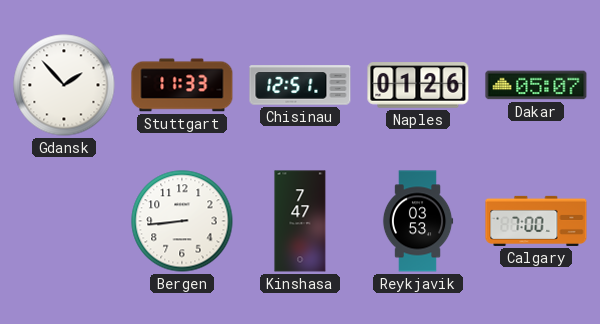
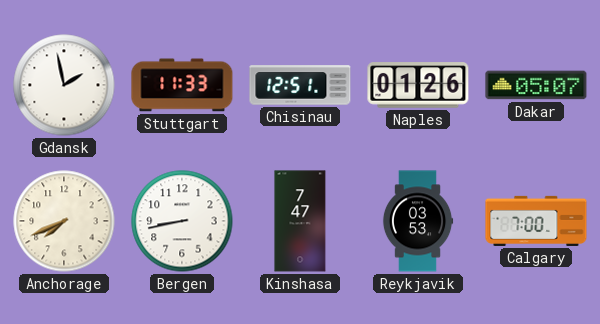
Gdansk: 1:53 -> 1:58 (64, 85)
Anchorage: none -> 7:41 (64, 221)
Bergen: 8:44 -> 8:43 (182, 221)
